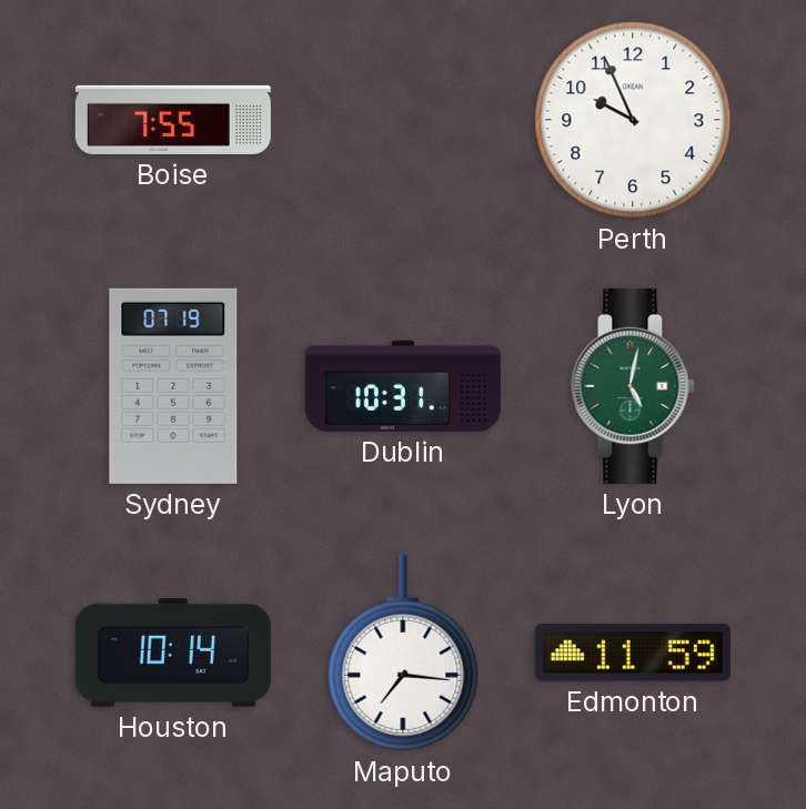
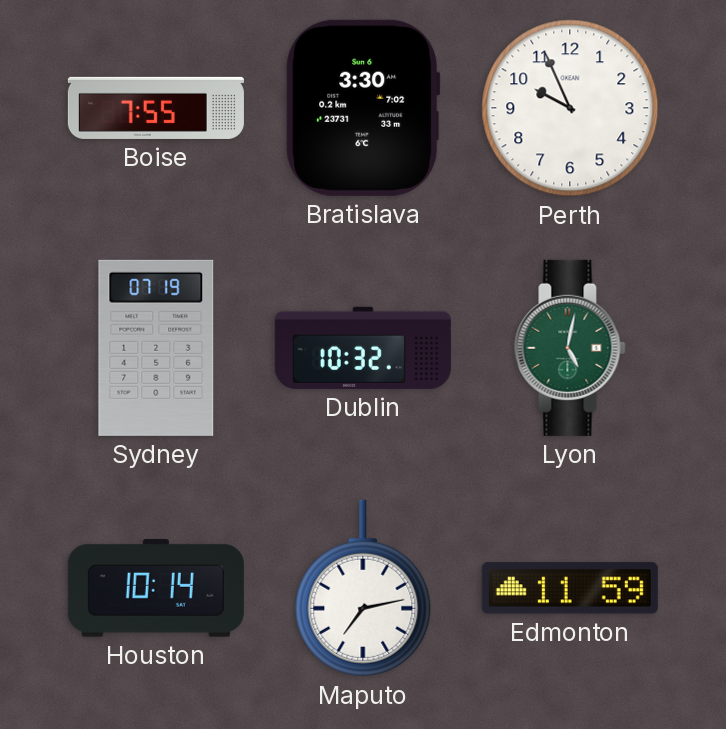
Bratislava: none -> 3:30 (363, 108)
Dublin: 10:31 -> 10:32 (363, 348)
Maputo: 7:16 -> 7:13 (363, 588)
